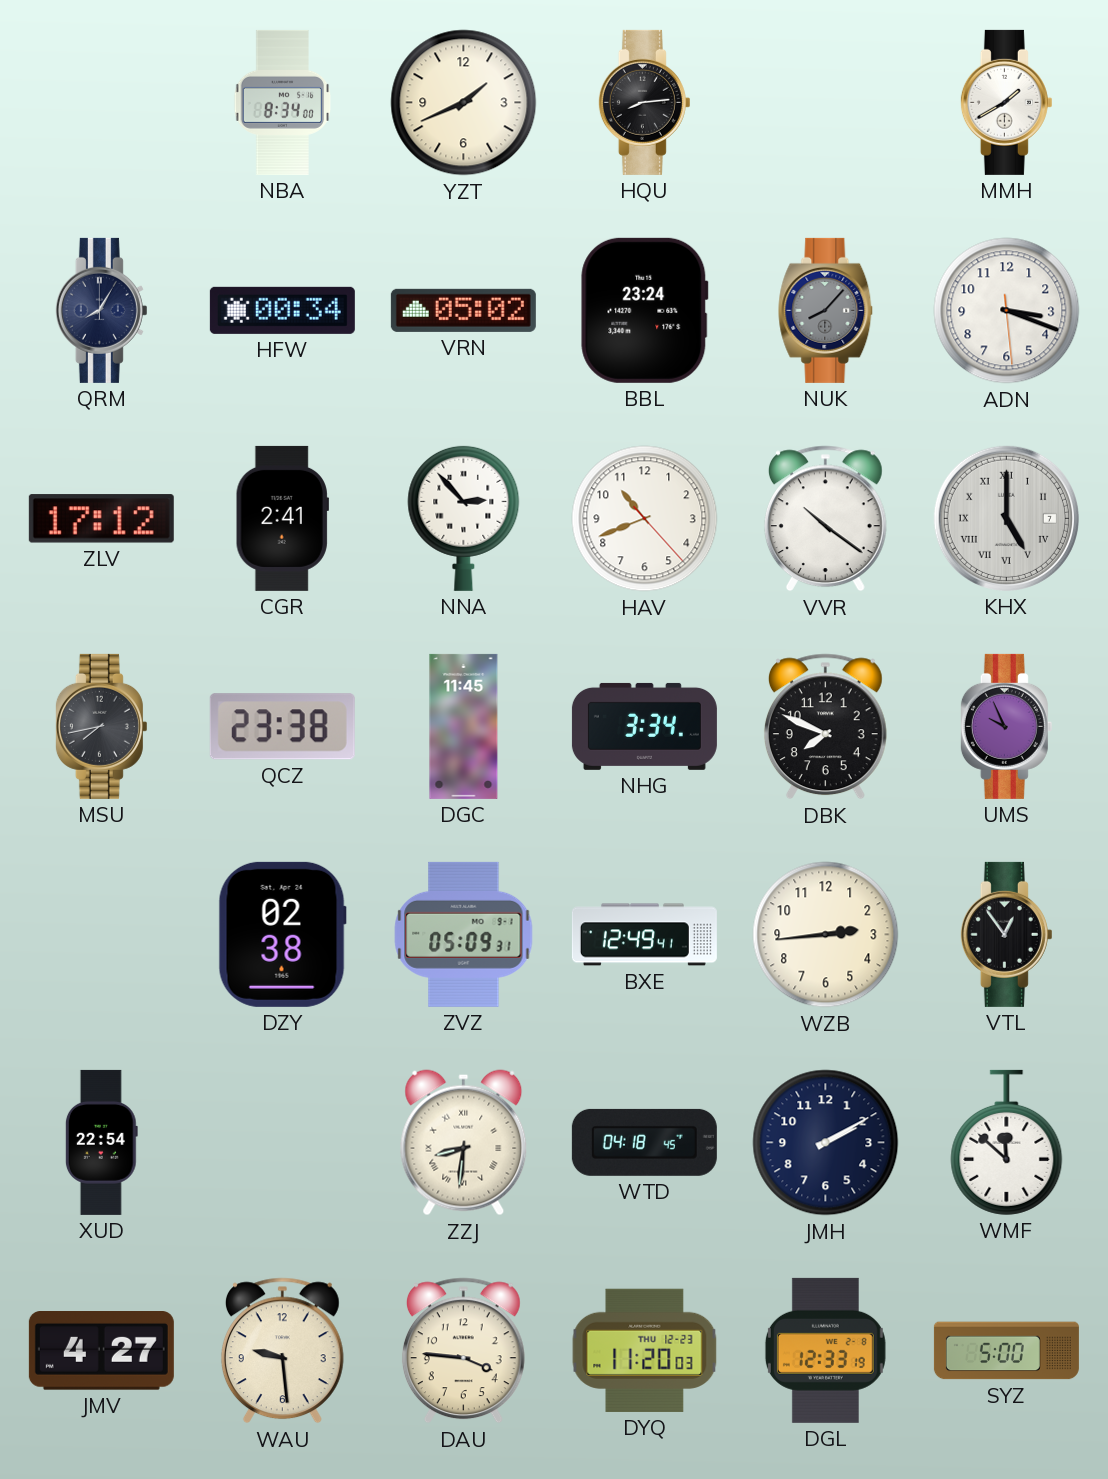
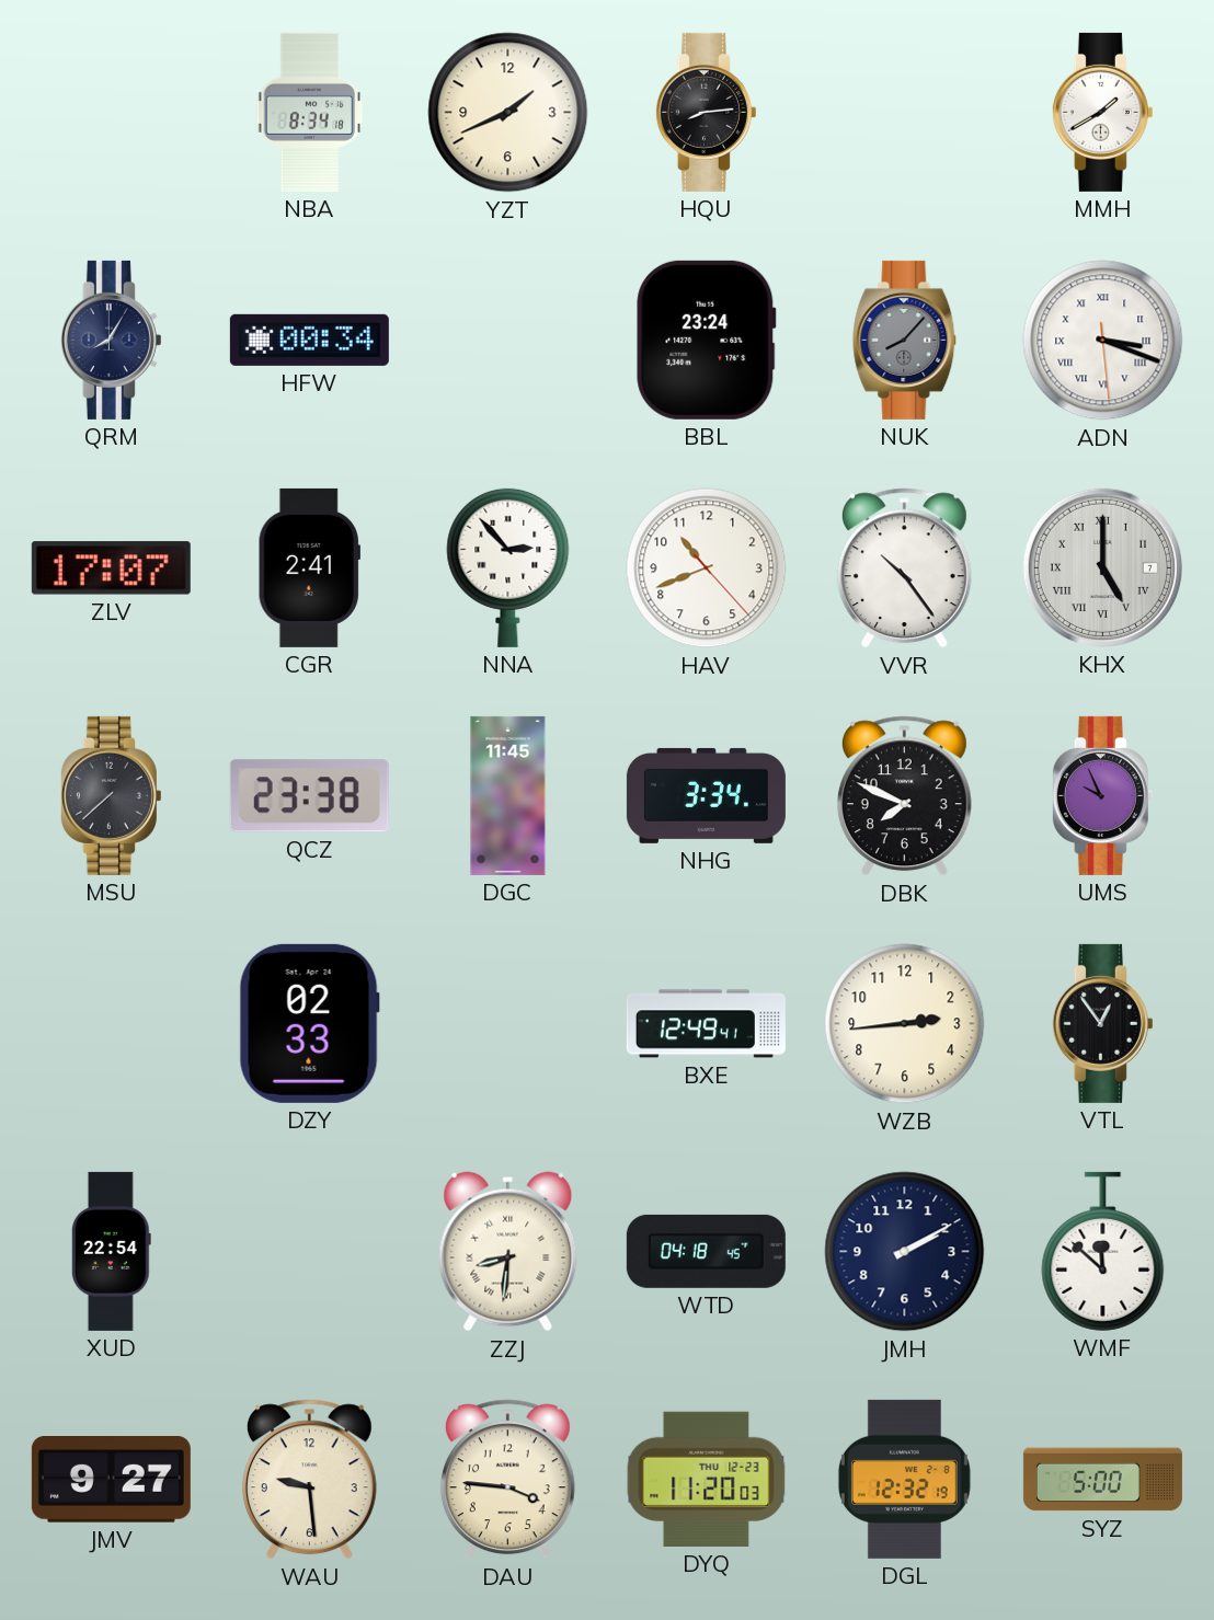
NBA: 8:34:00 -> 8:34:18 (310, 112)
VRN: 05:02 -> none (463, 310)
ADN numerals: Arabic -> Roman (1103, 341)
ZLV: 17:12 -> 17:07 (111, 568)
VVR: 10:21 -> 10:24 (904, 568)
MSU: 7:43 -> 7:38 (111, 795)
DZY: 02:38 -> 02:33 (309, 1023)
ZVZ: 05:09 -> none (464, 934)
JMV: 4:27 -> 9:27 (111, 1480)
DGL: 12:33 -> 12:32 (904, 1479)
